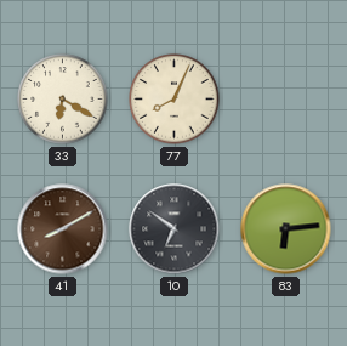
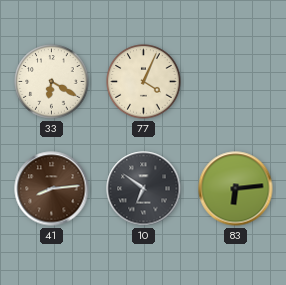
77: 8:04 -> 4:04 (144, 82)
41: 8:10 -> 8:14 (52, 189)
